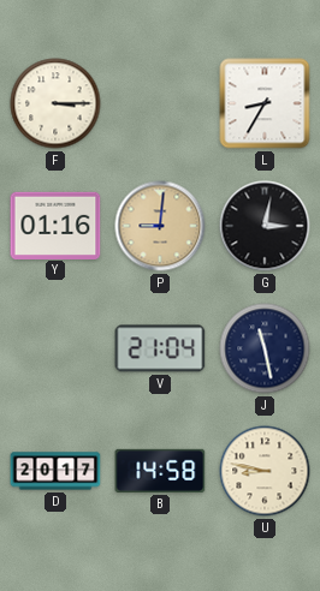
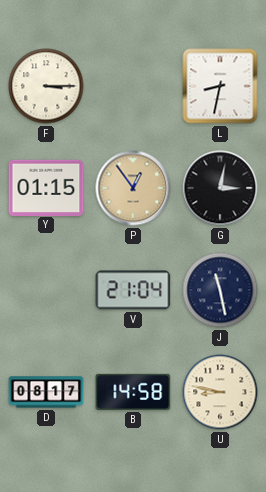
L: 8:35 -> 8:32 (220, 86)
Y: 01:16 -> 01:15 (46, 187)
P: 9:01 -> 12:54 (133, 188)
D: 20:17 -> 08:17 (46, 392)
